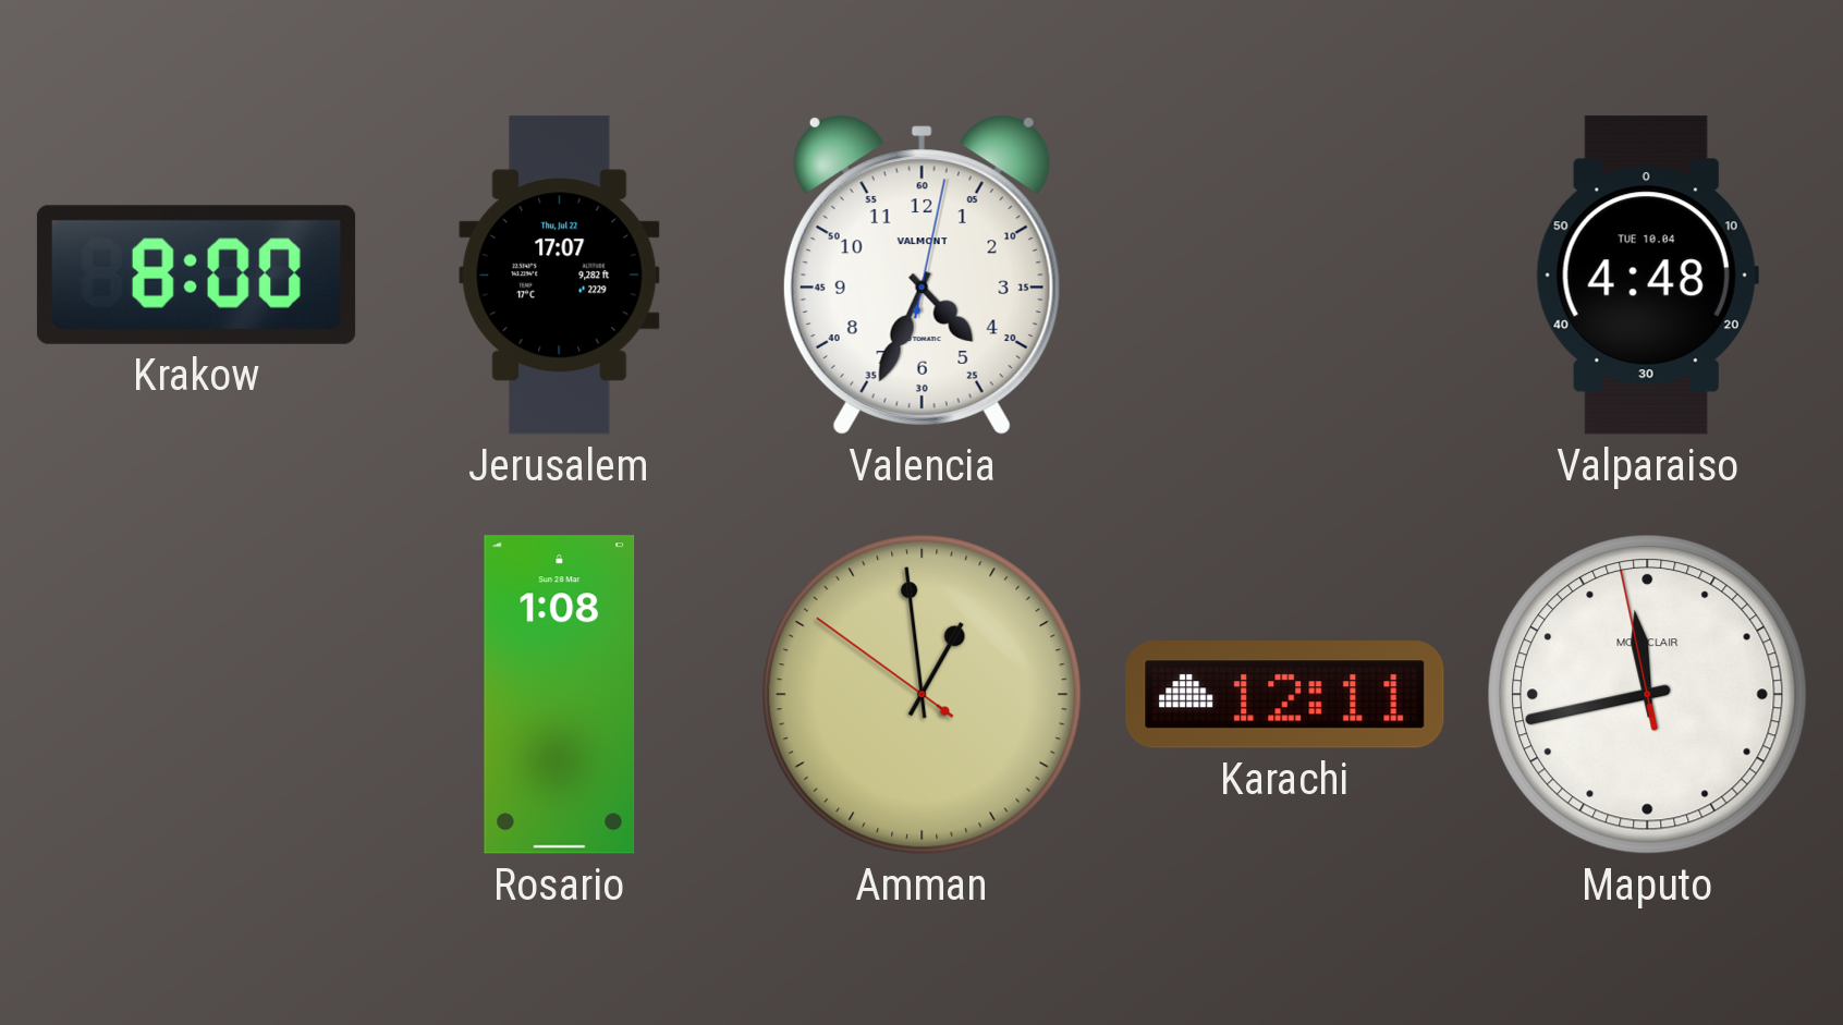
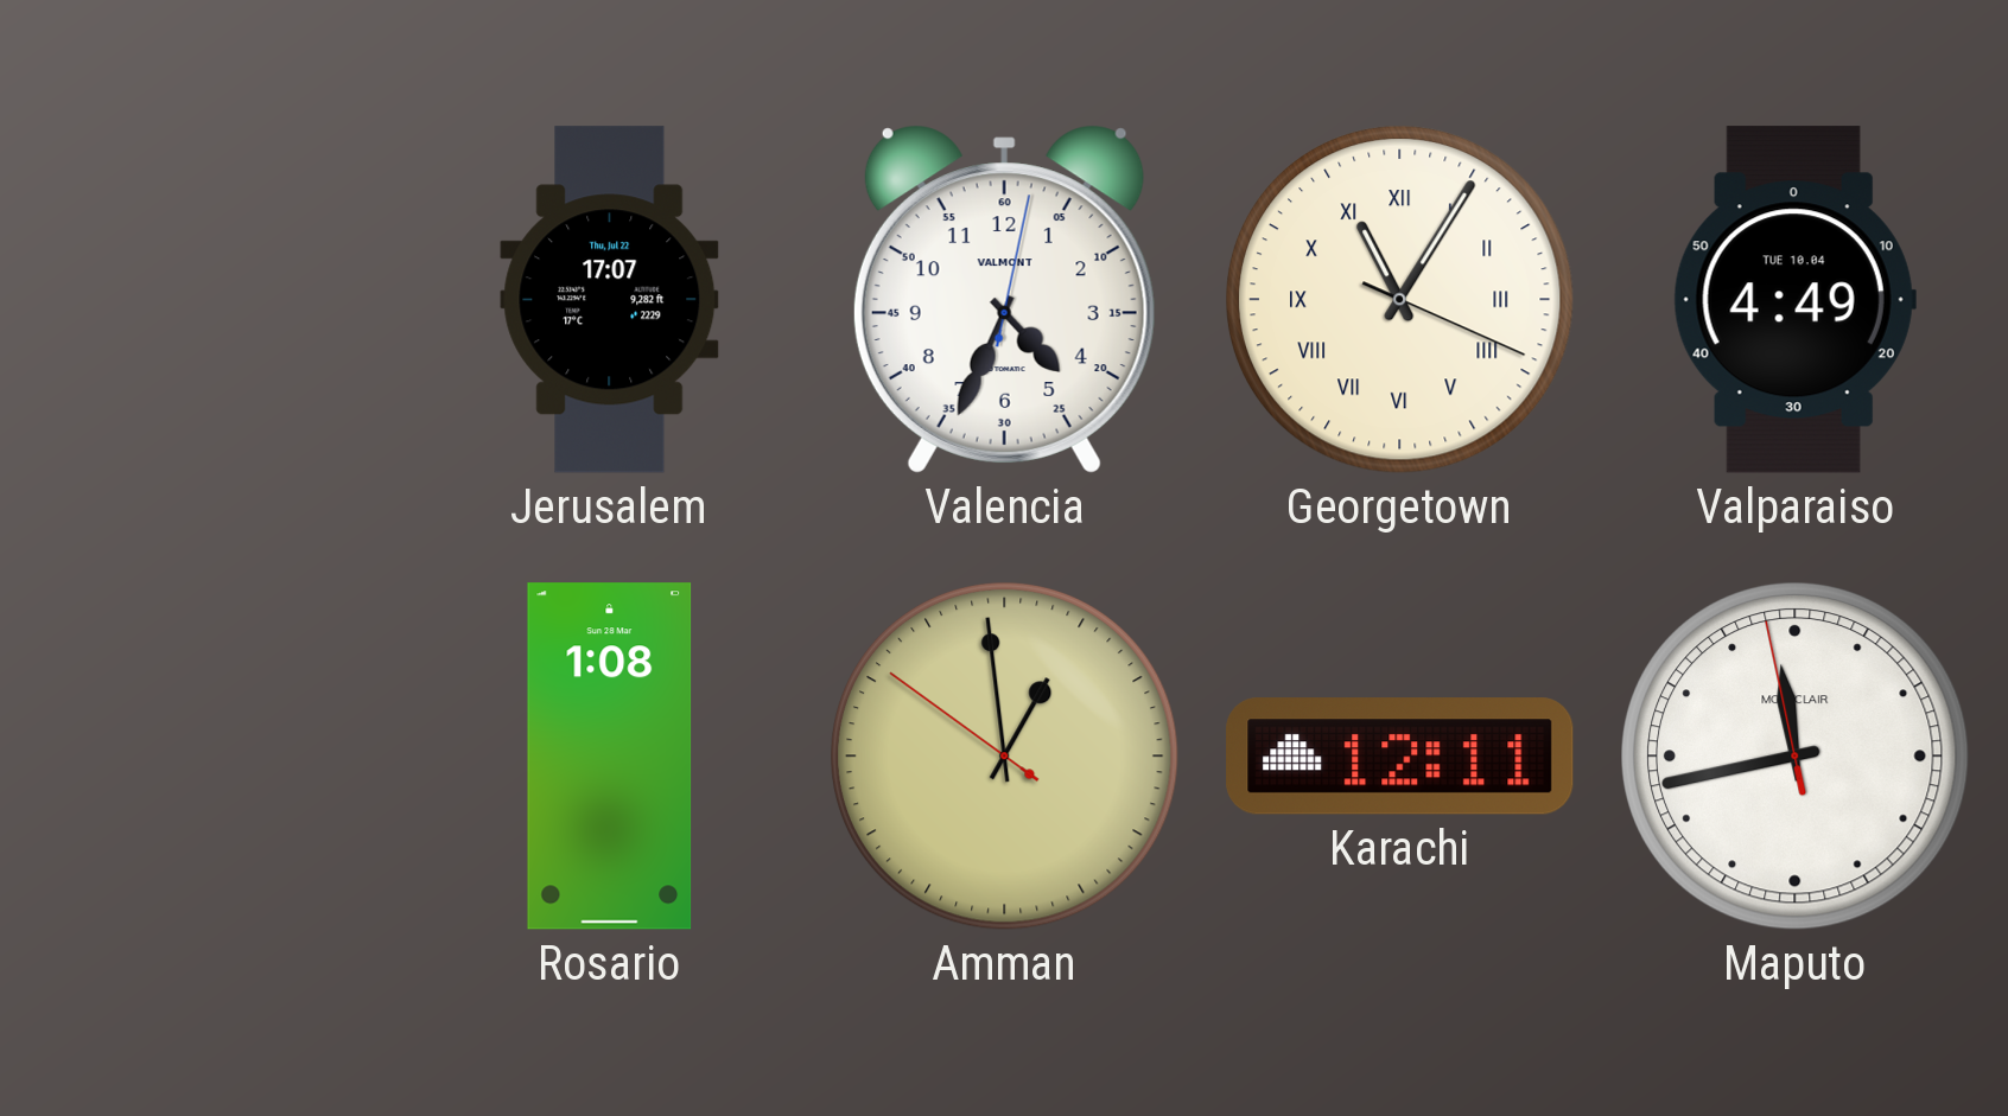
Krakow: 8:00 -> none (196, 274)
Georgetown: none -> 11:05 (1399, 299)
Valparaiso: 4:48 -> 4:49 (1794, 300)
